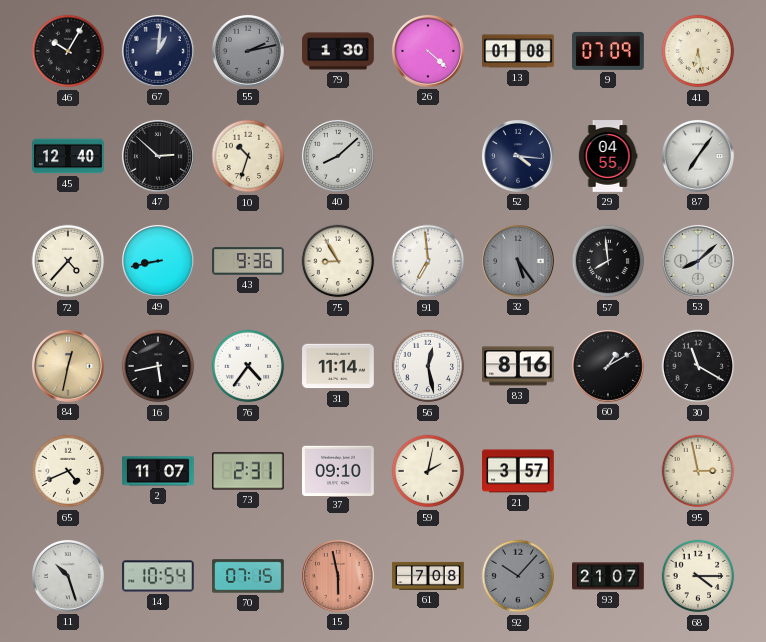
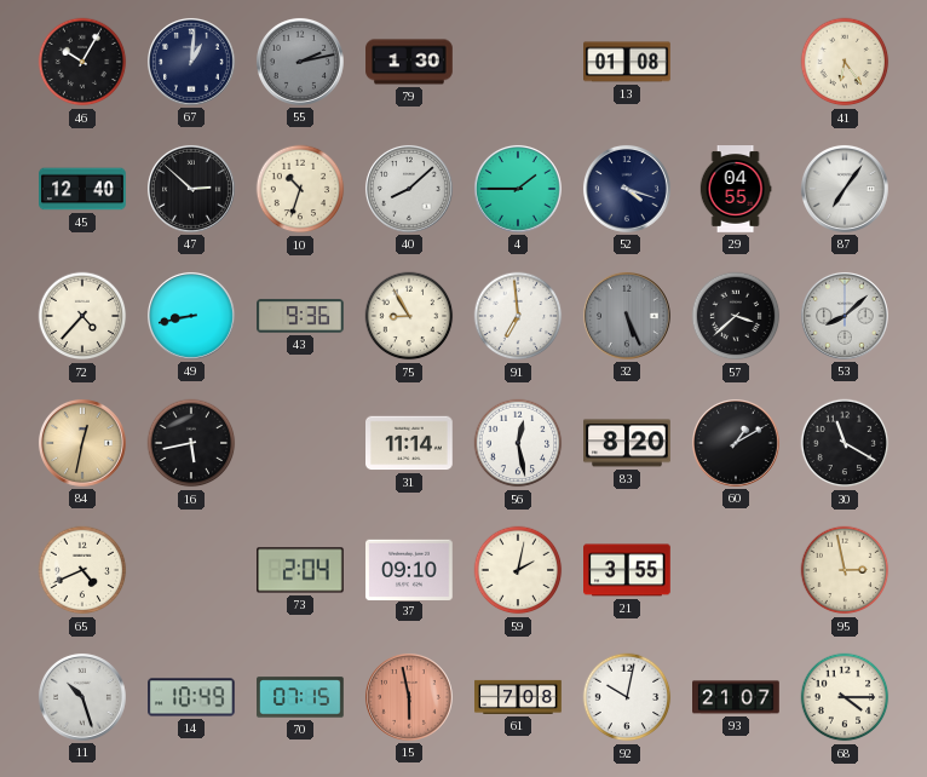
26: 4:22 -> none (428, 51)
9: 07:09 -> none (609, 51)
41: 6:28 -> 6:24 (845, 62)
4: none -> 1:45 (518, 189)
52: 4:16 -> 4:18 (627, 189)
32: 5:24 -> 5:26 (627, 316)
57: 7:59 -> 3:38 (736, 316)
76: 4:36 -> none (248, 366)
83: 8:16 -> 8:20 (627, 443)
2: 11:07 -> none (158, 471)
73: 2:31 -> 2:04 (301, 570)
21: 3:57 -> 3:55 (628, 570)
14: 10:54 -> 10:49 (192, 697)
92: 10:07 -> 10:02 (627, 697)
92 dial: grey -> white (627, 697)
